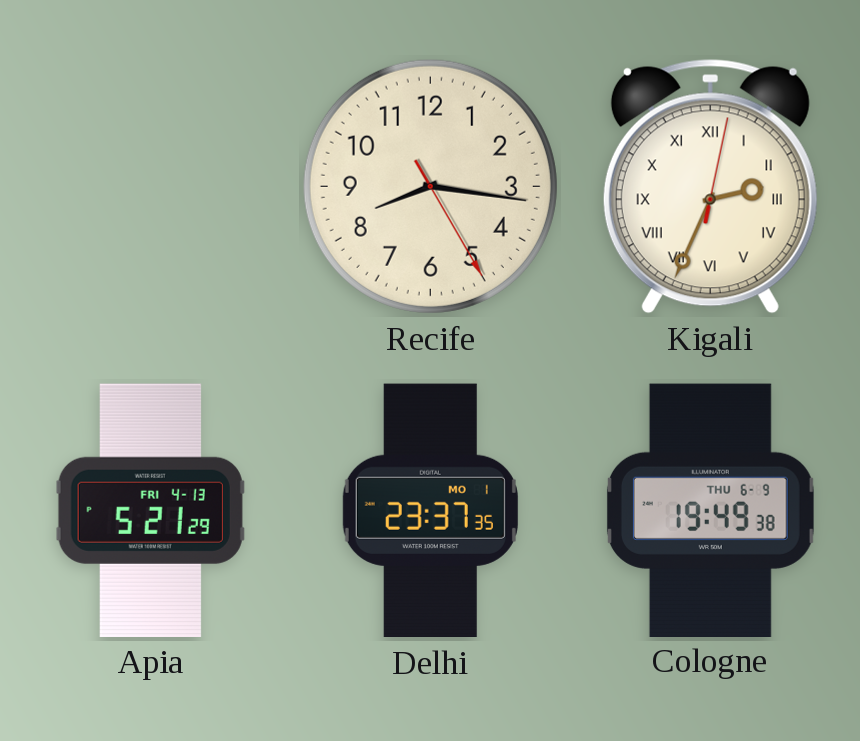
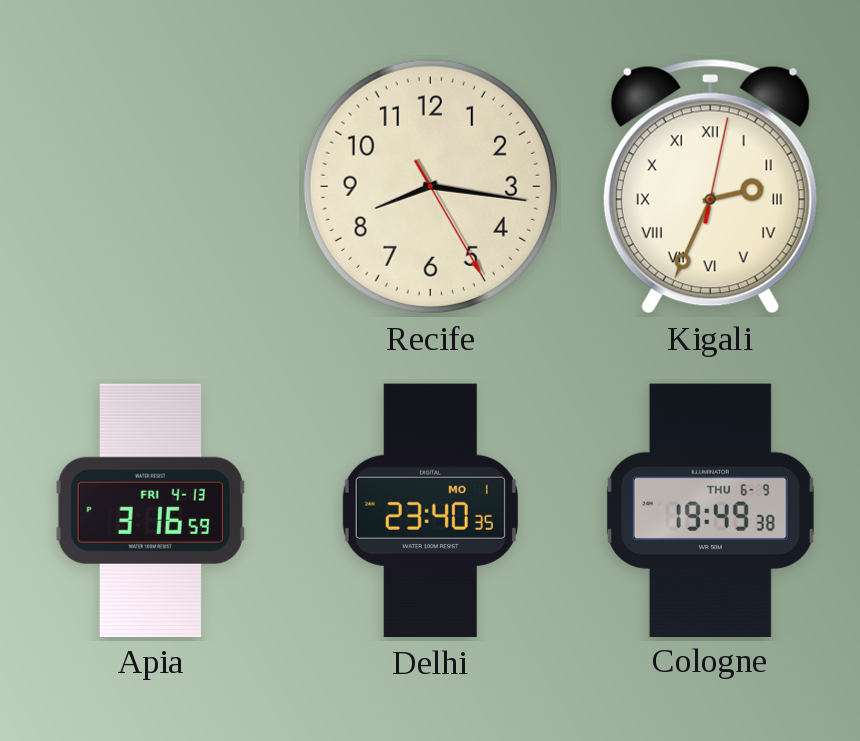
Apia: 5:21 -> 3:16 (150, 510)
Delhi: 23:37 -> 23:40 (430, 511)
